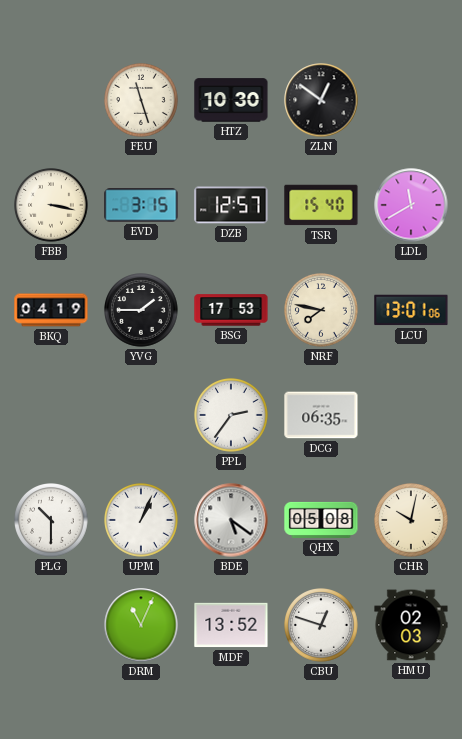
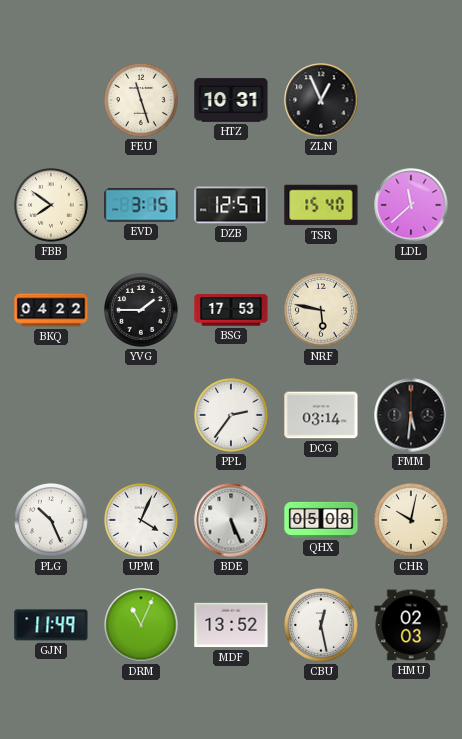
HTZ: 10:30 -> 10:31 (231, 100)
ZLN: 12:51 -> 12:56 (321, 100)
FBB: 3:17 -> 7:51 (52, 206)
LDL: 11:40 -> 11:38 (411, 205)
BKQ: 04:19 -> 04:22 (51, 310)
NRF: 7:47 -> 5:47 (322, 311)
LCU: 13:01 -> none (411, 310)
DCG: 06:35 -> 03:14 (321, 415)
FMM: none -> 5:31 (411, 415)
PLG: 10:30 -> 10:26 (52, 521)
UPM: 1:04 -> 4:04 (142, 521)
BDE: 5:21 -> 5:26 (231, 520)
GJN: none -> 11:49 (51, 625)
CBU: 12:48 -> 12:28 (322, 626)
